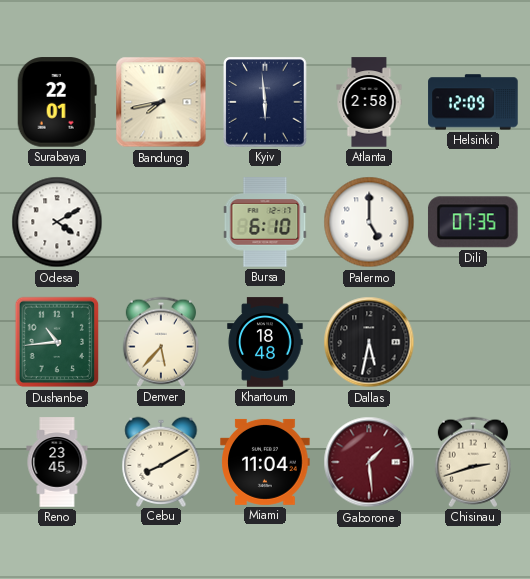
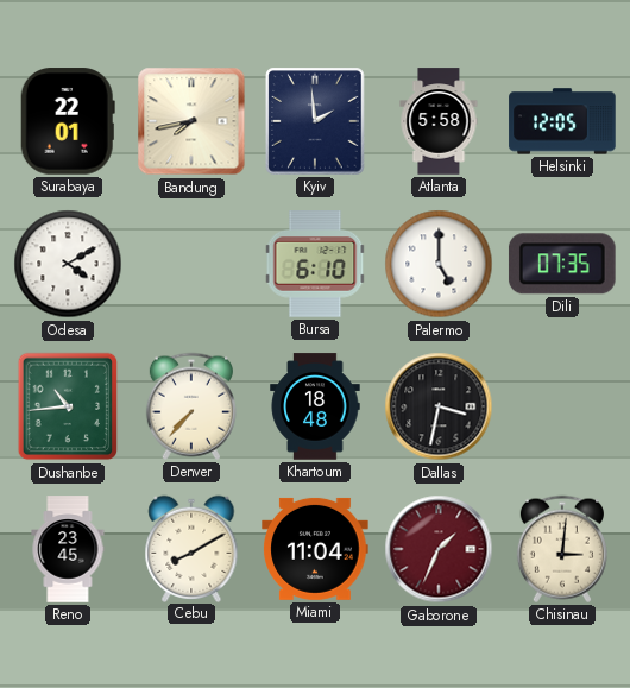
Kyiv: 5:59 -> 1:59 (315, 121)
Atlanta: 2:58 -> 5:58 (439, 121)
Helsinki: 12:09 -> 12:05 (562, 121)
Denver: 5:37 -> 7:37 (191, 406)
Dallas: 5:32 -> 3:32 (439, 406)
Gaborone: 1:29 -> 1:34 (439, 549)
Chisinau: 2:42 -> 3:01 (562, 549)
